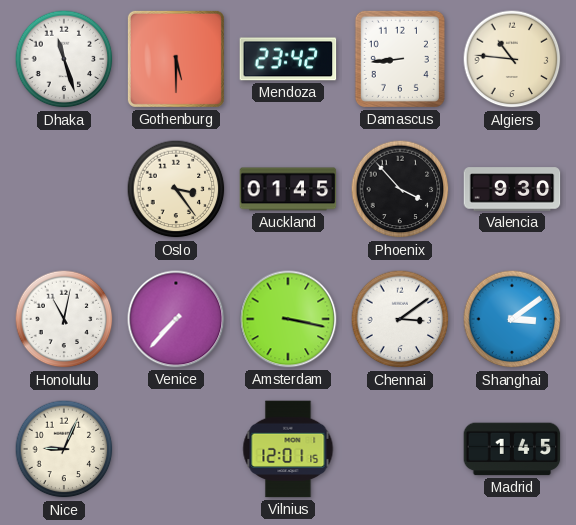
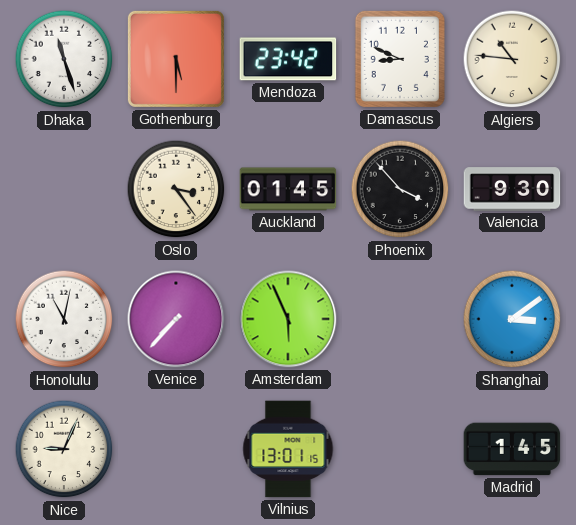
Damascus: 8:44 -> 8:49 (400, 59)
Amsterdam: 3:17 -> 5:56 (288, 319)
Chennai: 3:09 -> none (400, 319)
Vilnius: 12:01 -> 13:01 (288, 449)
